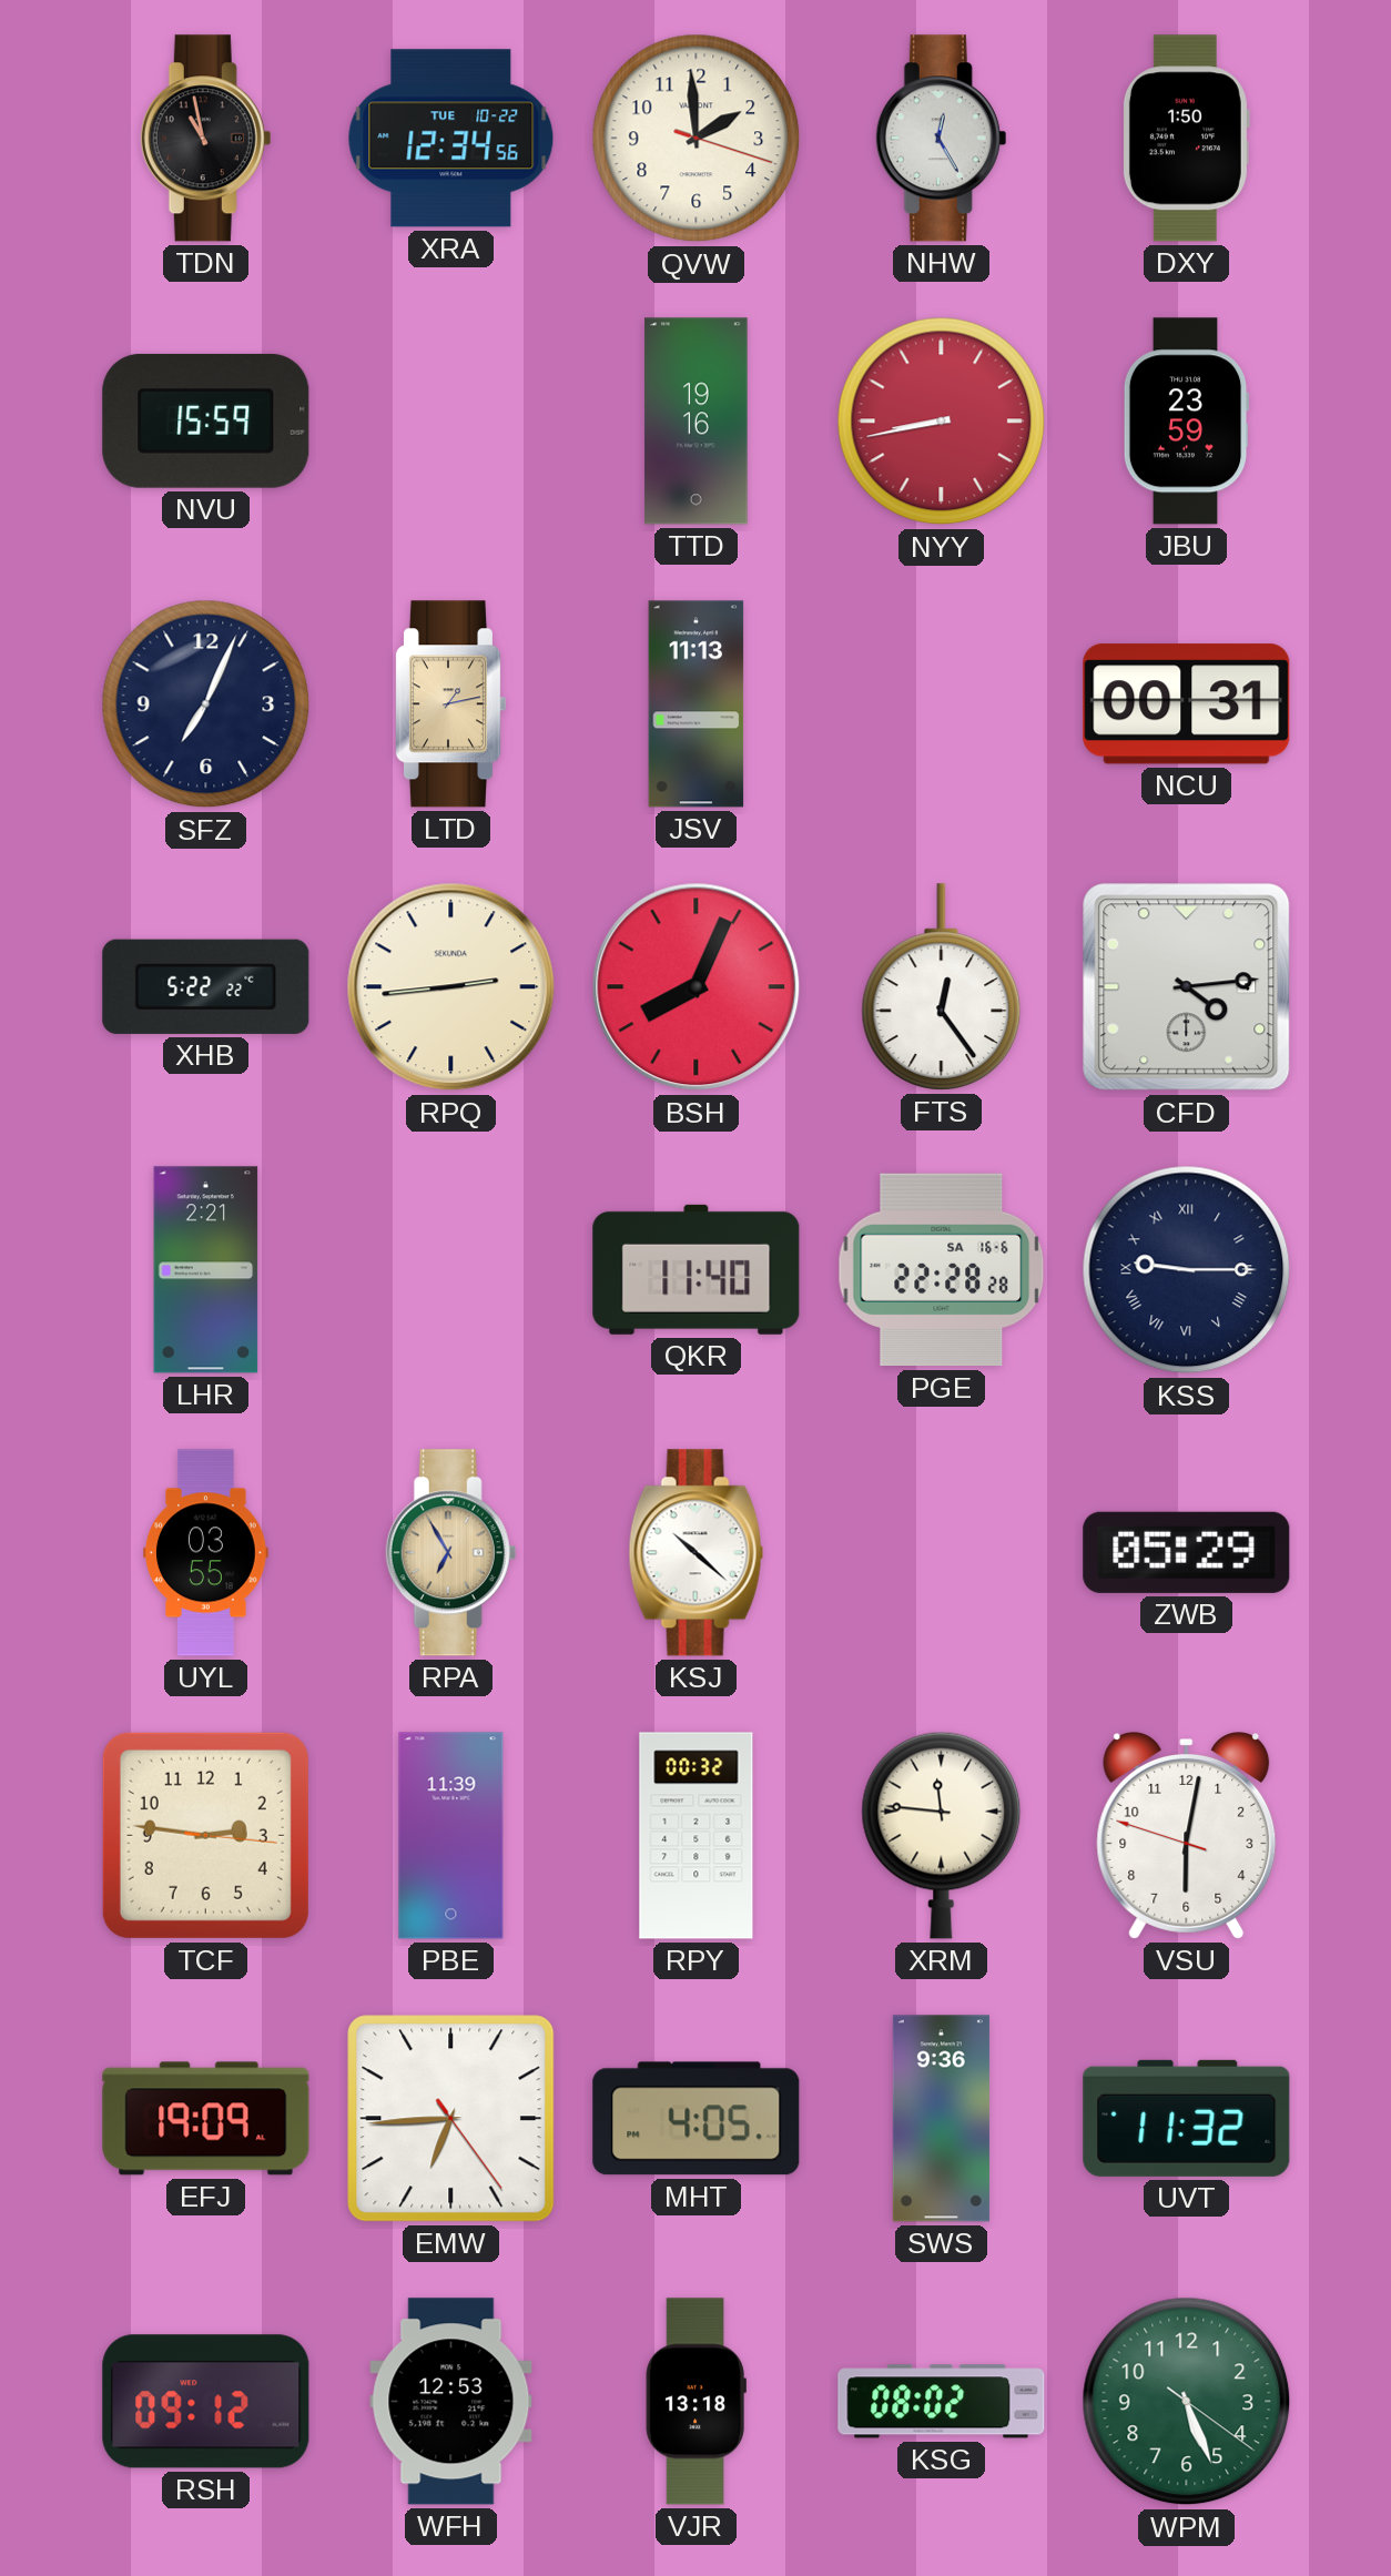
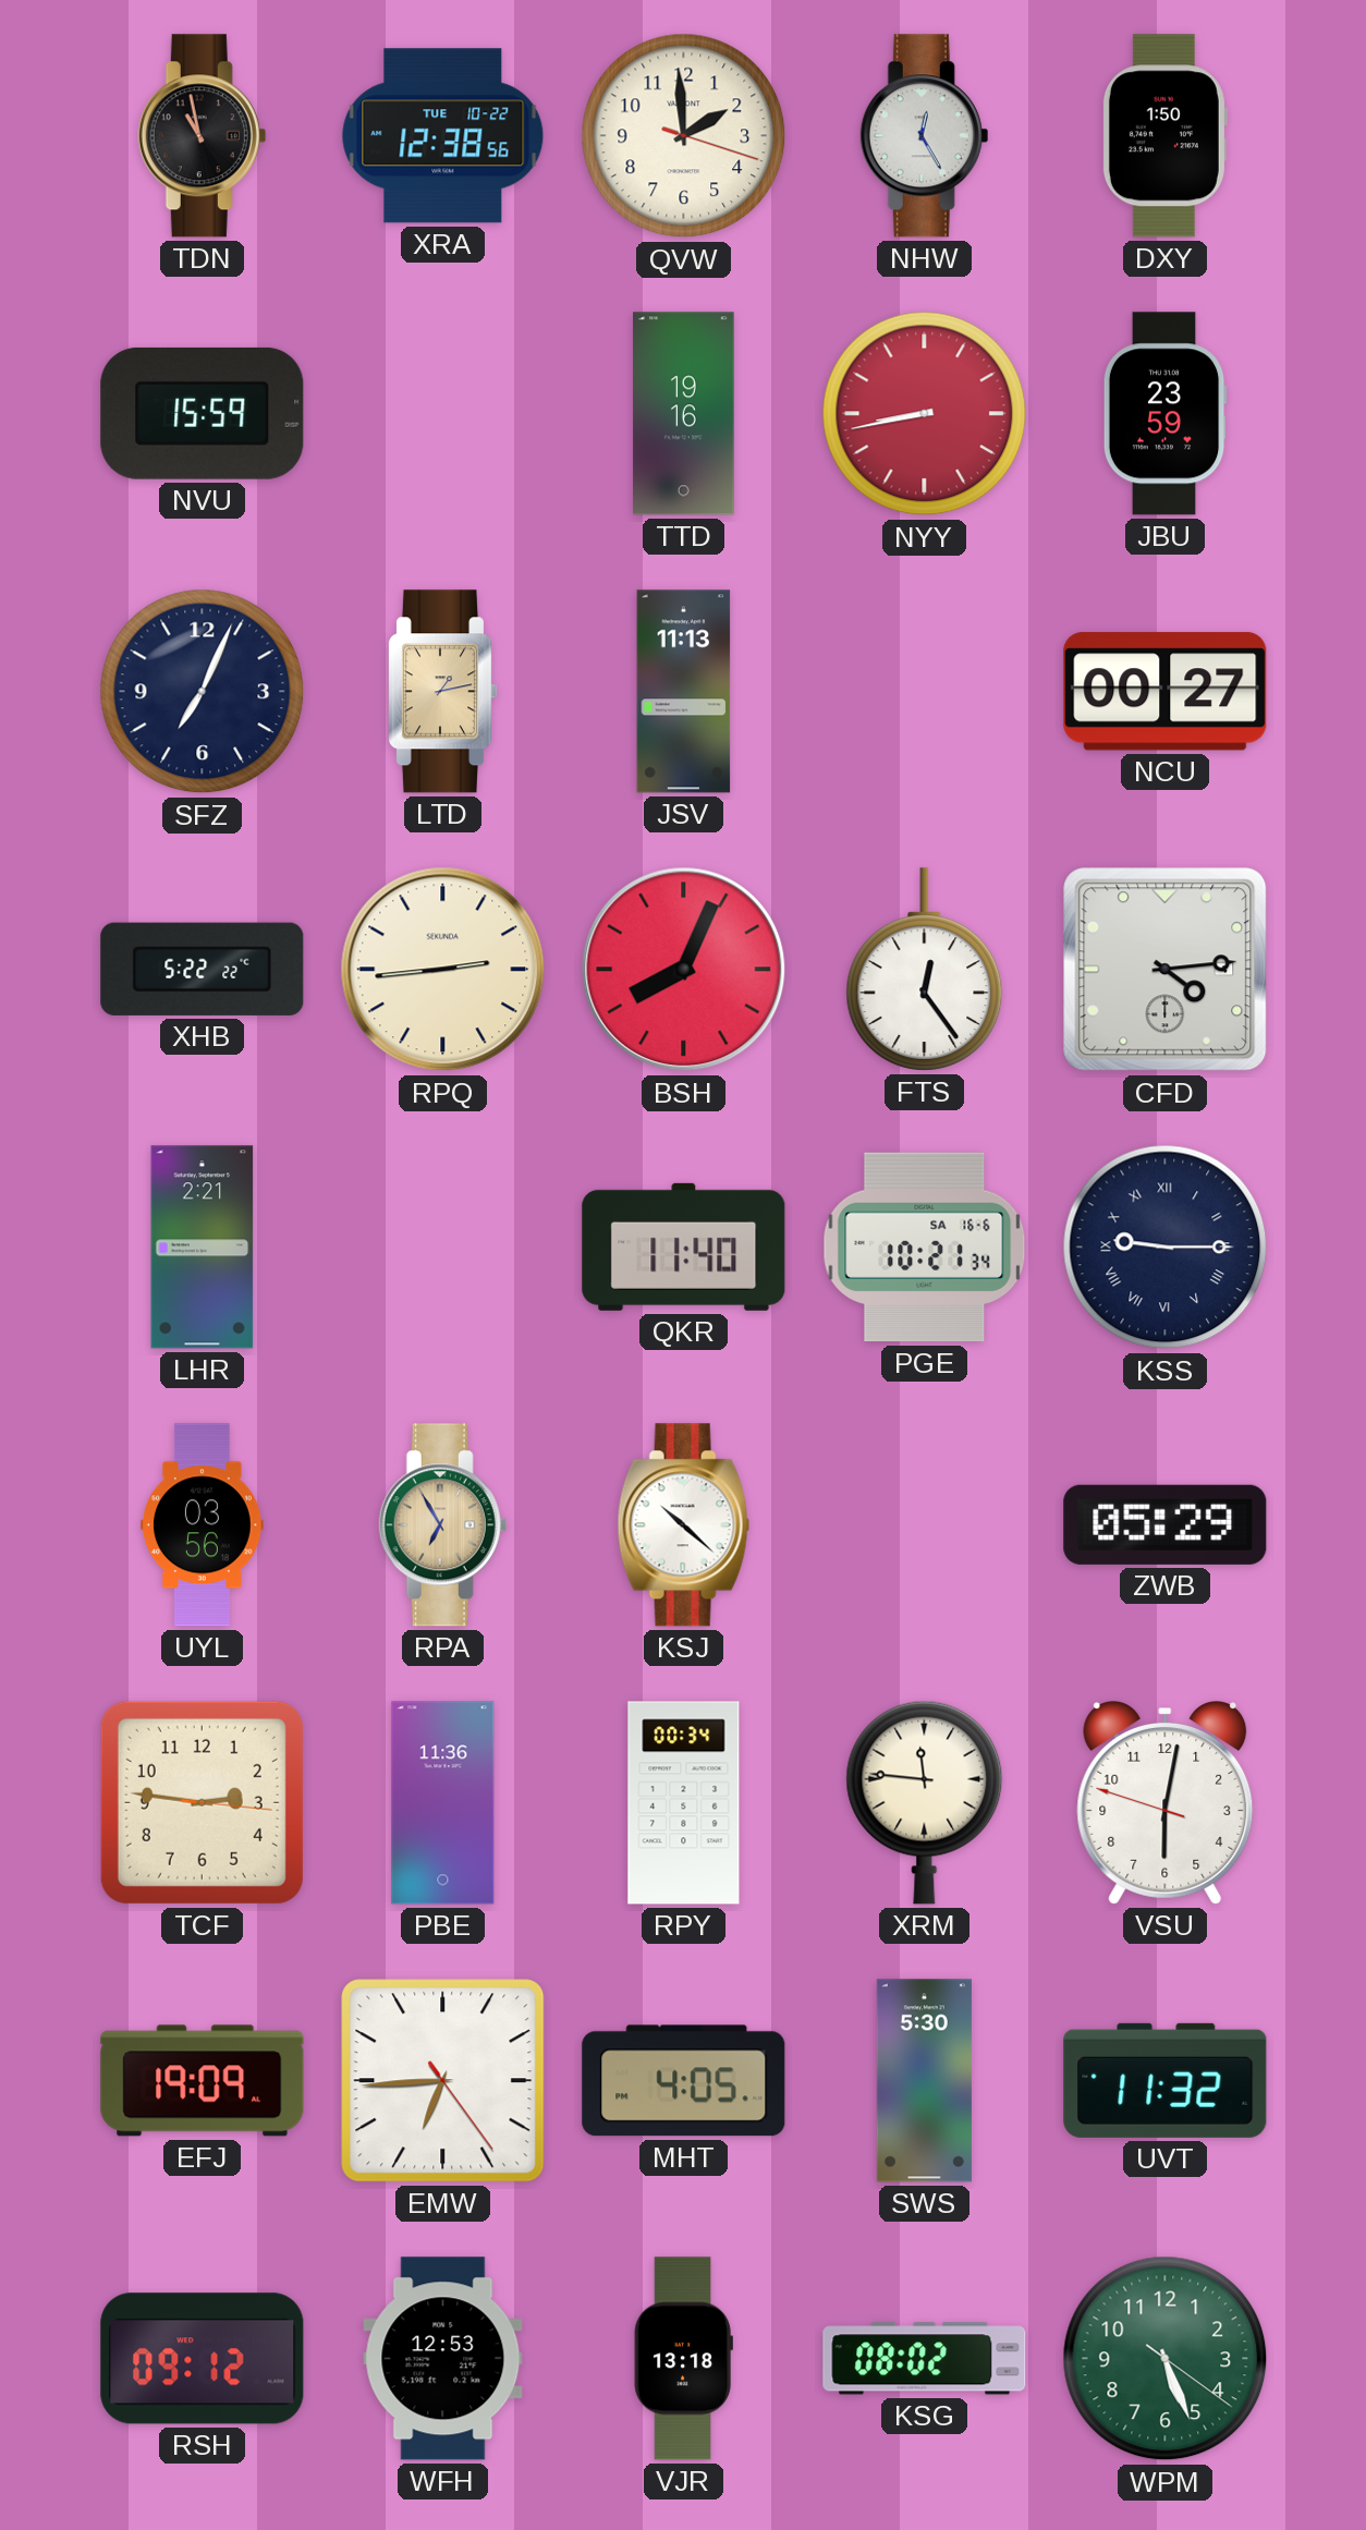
XRA: 12:34 -> 12:38 (443, 136)
NCU: 00:31 -> 00:27 (1166, 692)
PGE: 22:28 -> 10:21 (925, 1248)
UYL: 03:55 -> 03:56 (203, 1525)
PBE: 11:39 -> 11:36 (443, 1803)
RPY: 00:32 -> 00:34 (684, 1803)
SWS: 9:36 -> 5:30 (924, 2081)
